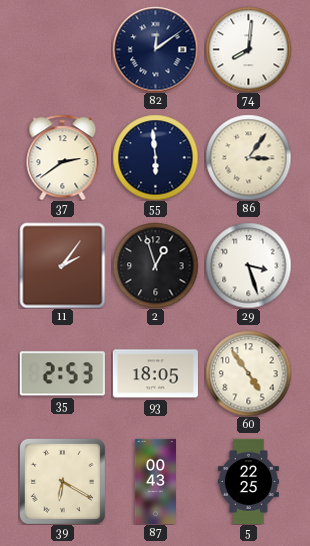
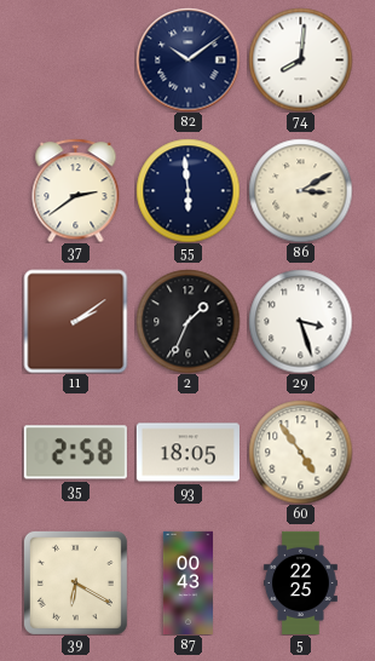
82: 12:09 -> 10:09 (187, 59)
86: 3:06 -> 3:10 (300, 190)
11: 2:06 -> 2:09 (75, 321)
2: 12:57 -> 1:34 (187, 321)
35: 2:53 -> 2:58 (75, 453)
